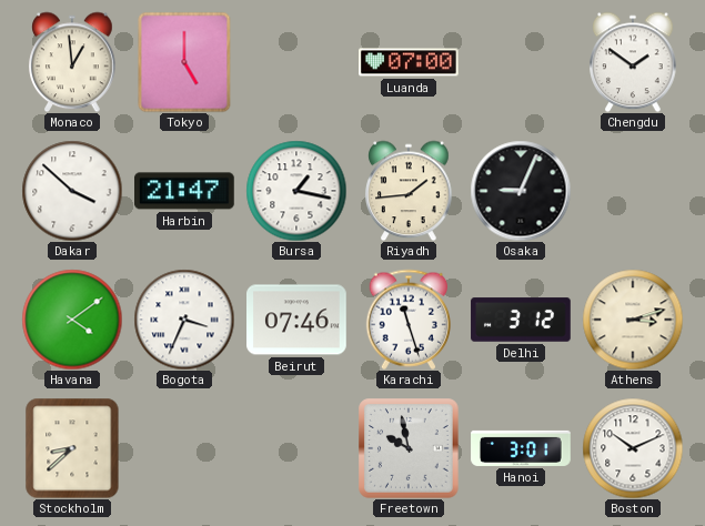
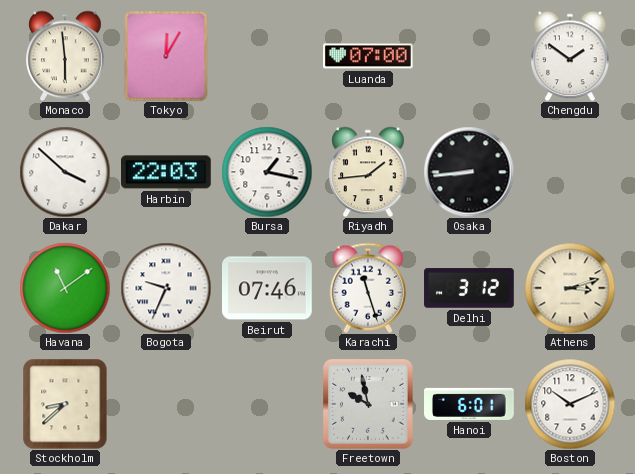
Monaco: 12:59 -> 5:59 (65, 56)
Tokyo: 5:00 -> 12:05 (166, 56)
Harbin: 21:47 -> 22:03 (167, 172)
Osaka: 9:04 -> 8:44 (469, 172)
Havana: 4:09 -> 11:09 (65, 288)
Bogota: 3:34 -> 9:34 (166, 288)
Hanoi: 3:01 -> 6:01 (469, 404)
